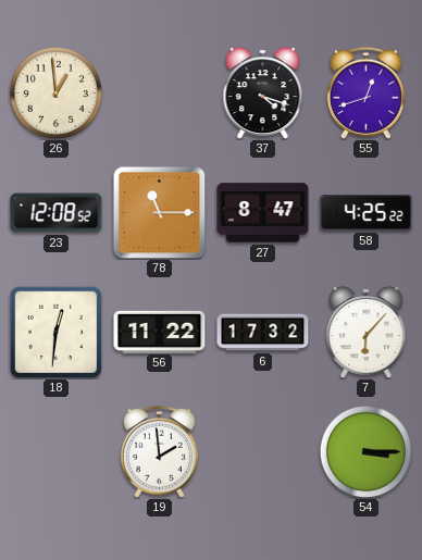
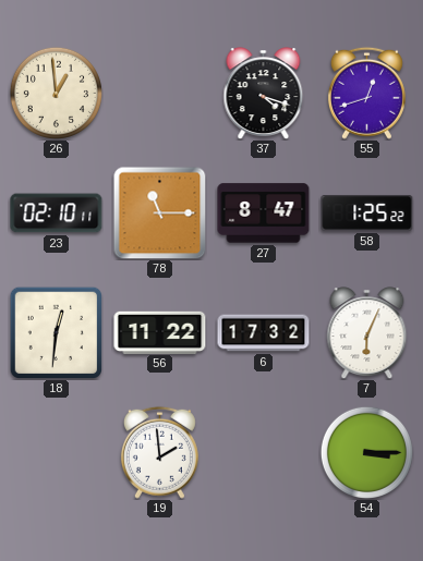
23: 12:08 -> 02:10 (57, 214)
58: 4:25 -> 1:25 (367, 214)
7: 6:07 -> 6:04 (367, 333)
